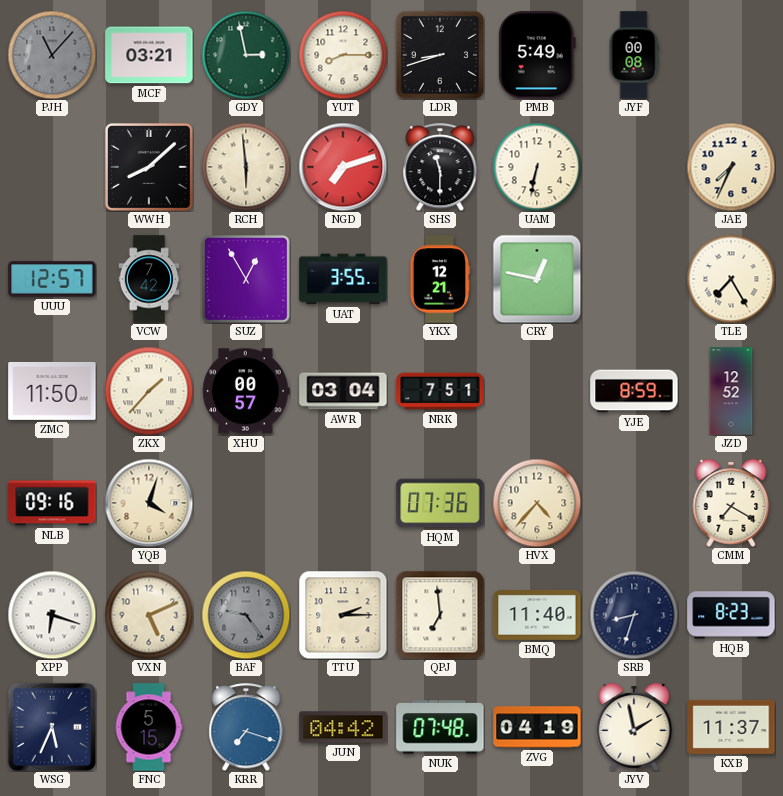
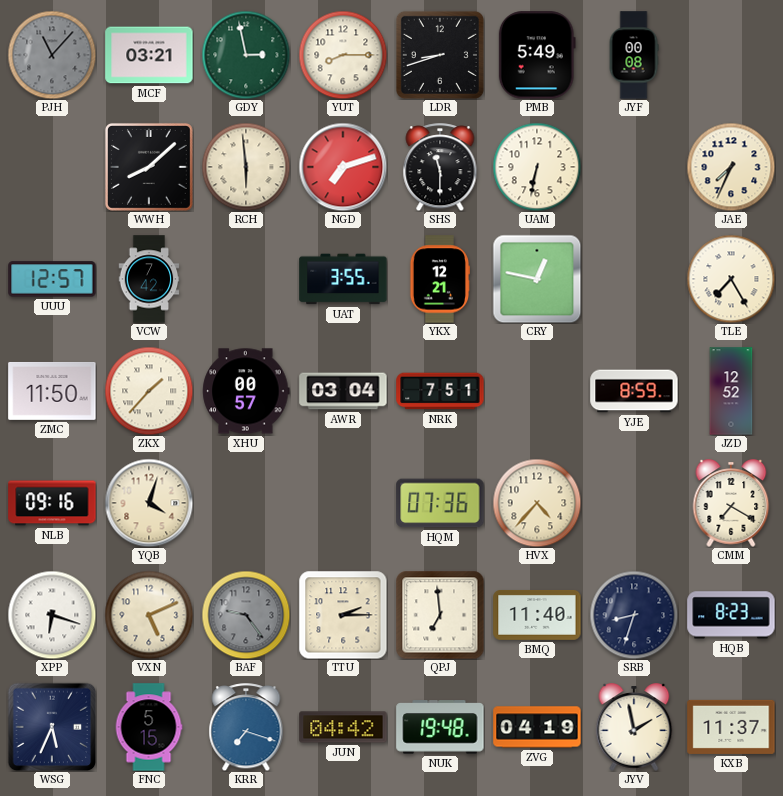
SUZ: 12:55 -> none (246, 279)
NUK: 07:48 -> 19:48 (440, 727)
